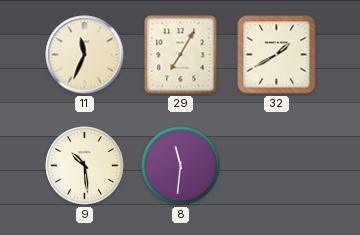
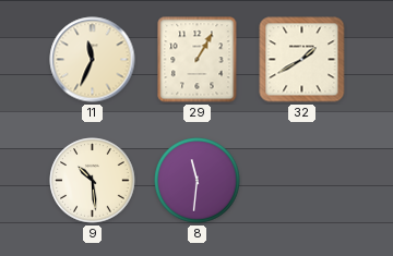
29: 7:05 -> 1:05 (198, 60)
